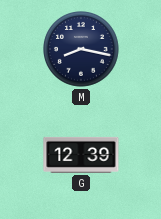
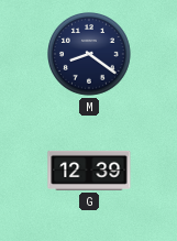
M: 8:17 -> 8:21 (90, 55)
